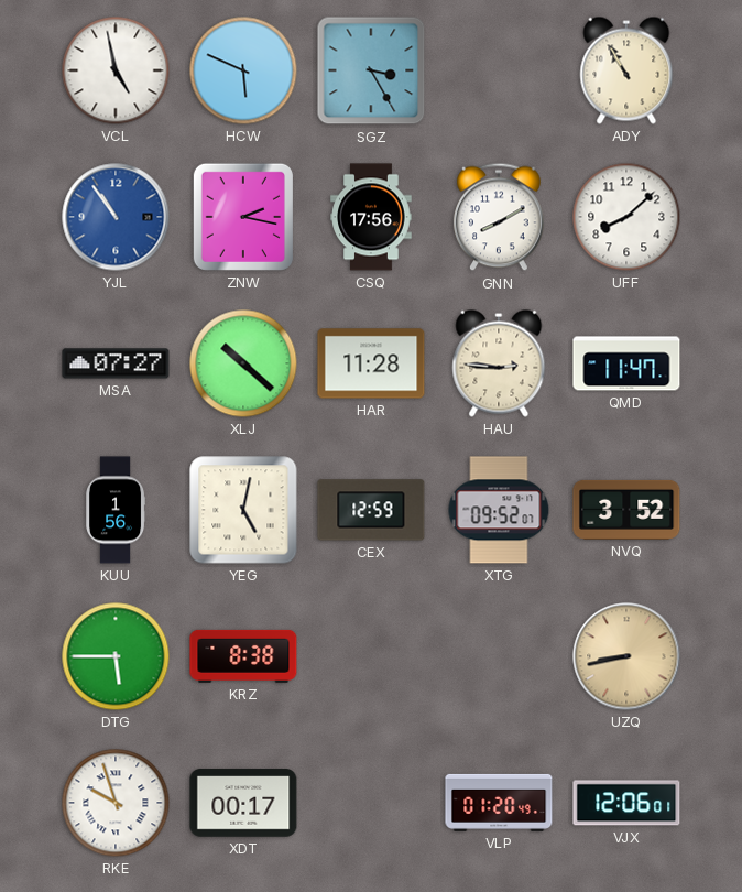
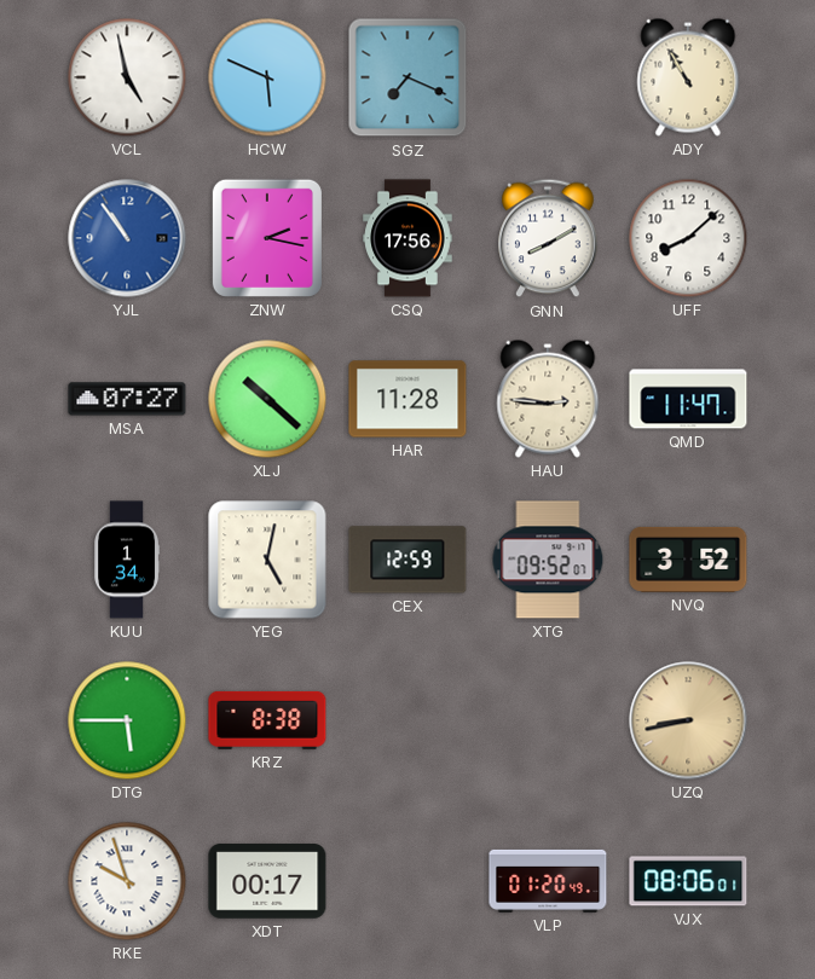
SGZ: 3:25 -> 7:19 (407, 77)
KUU: 1:56 -> 1:34 (127, 560)
VJX: 12:06 -> 08:06 (688, 881)
